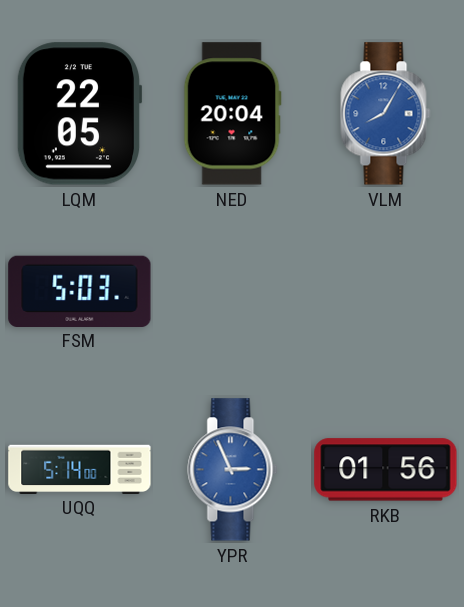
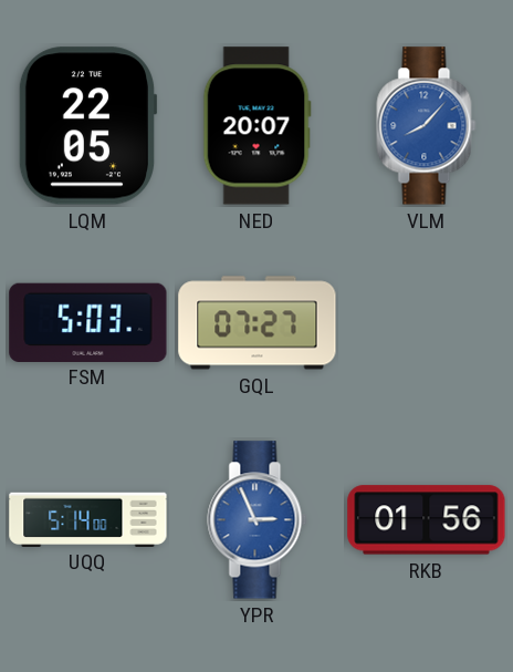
NED: 20:04 -> 20:07 (256, 126)
VLM: 8:05 -> 8:07 (427, 126)
GQL: none -> 07:27 (258, 323)
